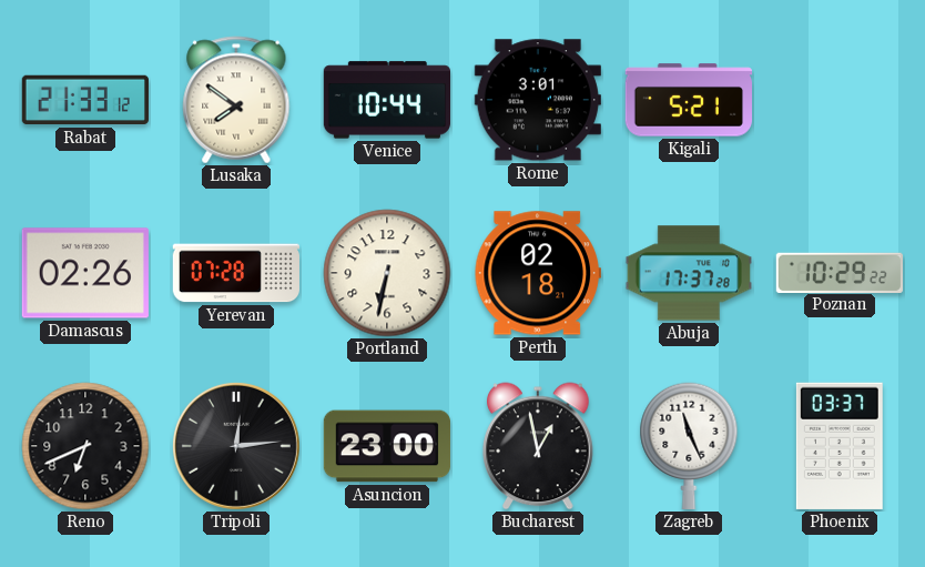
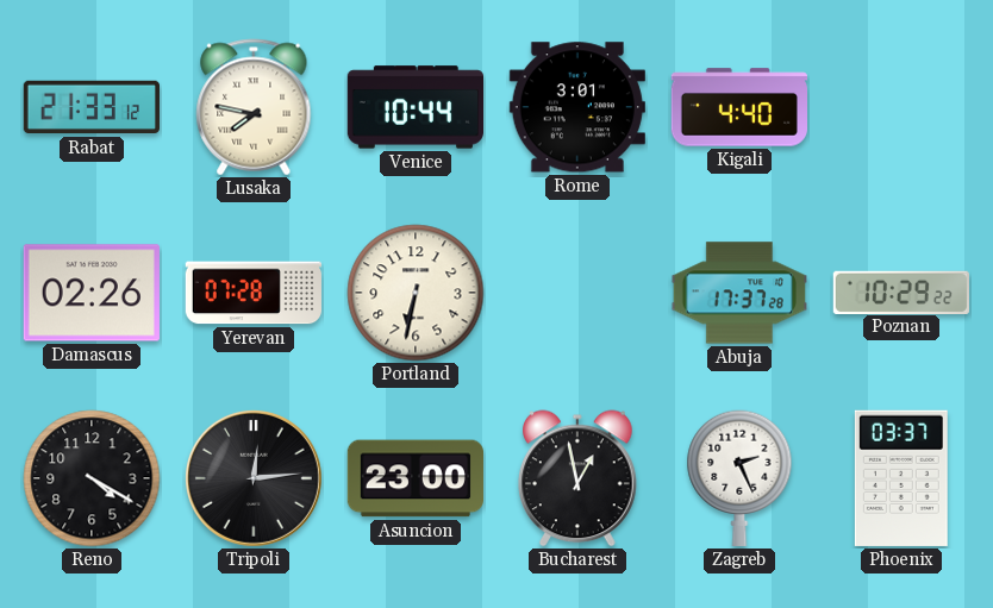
Lusaka: 7:51 -> 7:47 (254, 107)
Kigali: 5:21 -> 4:40 (738, 107)
Perth: 02:18 -> none (538, 273)
Reno: 6:41 -> 4:20 (92, 478)
Zagreb: 11:26 -> 2:26 (739, 478)
